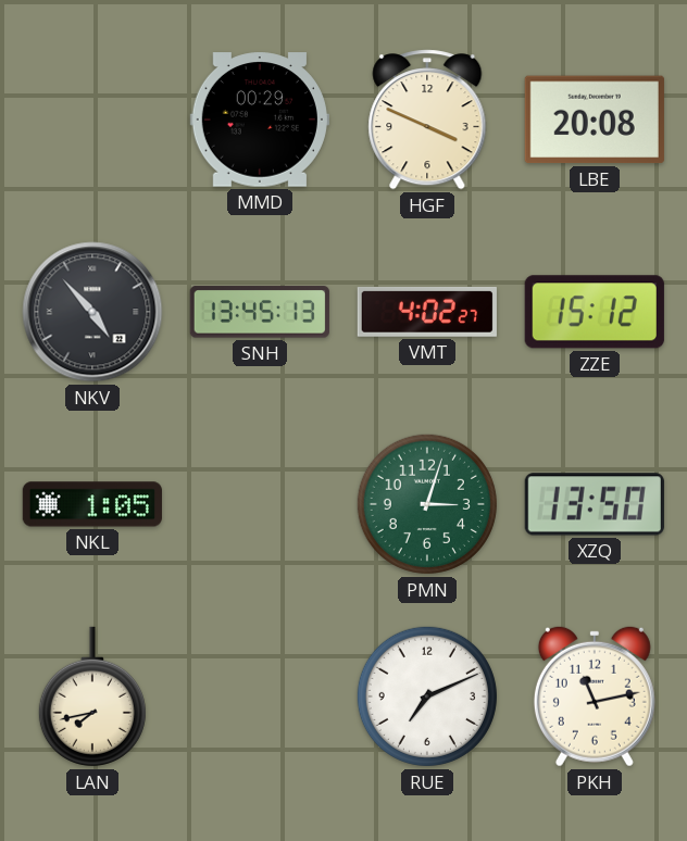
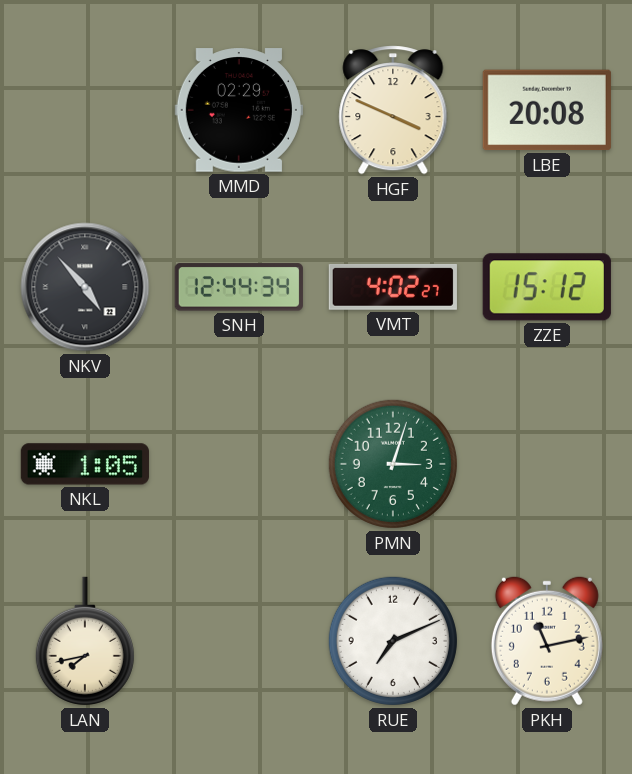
MMD: 00:29 -> 02:29 (239, 110)
SNH: 13:45 -> 12:44 (239, 287)
XZQ: 13:50 -> none (595, 504)
